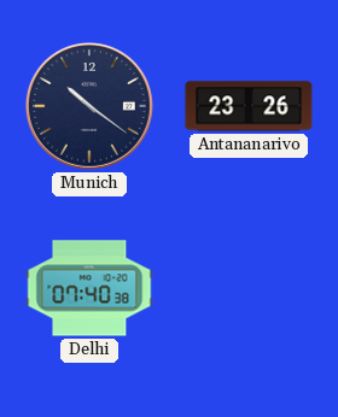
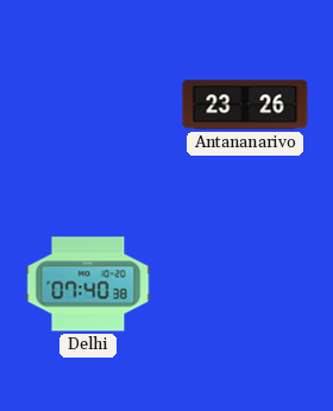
Munich: 10:21 -> none (89, 106)
